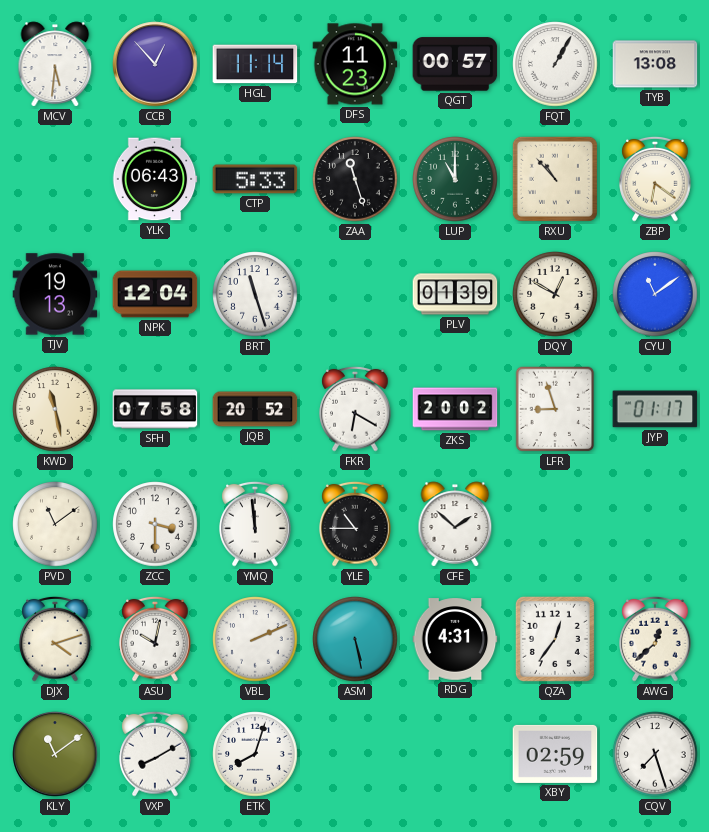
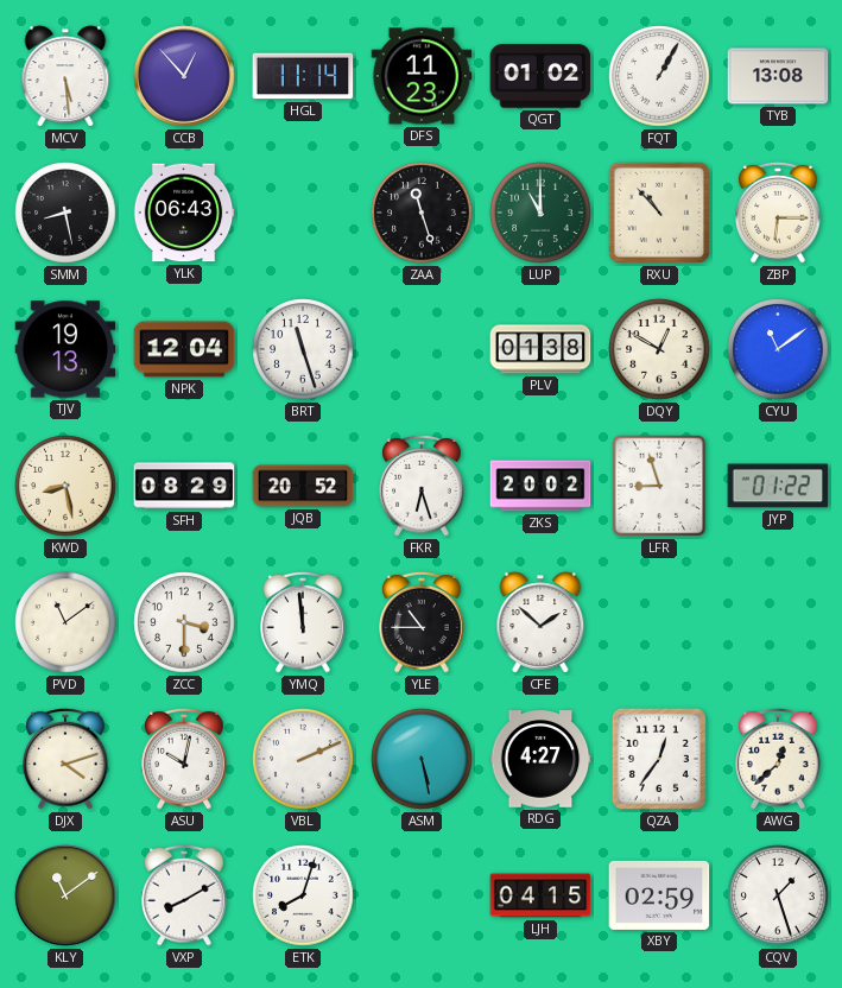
MCV: 5:31 -> 5:29 (65, 76)
QGT: 00:57 -> 01:02 (540, 76)
SMM: none -> 8:28 (65, 213)
CTP: 5:33 -> none (255, 179)
ZBP: 6:21 -> 6:15 (778, 213)
PLV: 01:39 -> 01:38 (540, 349)
KWD: 11:28 -> 8:28 (65, 486)
SFH: 07:58 -> 08:29 (184, 486)
FKR: 6:20 -> 6:27 (422, 486)
JYP: 01:17 -> 01:22 (778, 486)
RDG: 4:31 -> 4:27 (540, 759)
LJH: none -> 04:15 (540, 895)
CQV: 7:27 -> 1:27 (778, 895)
